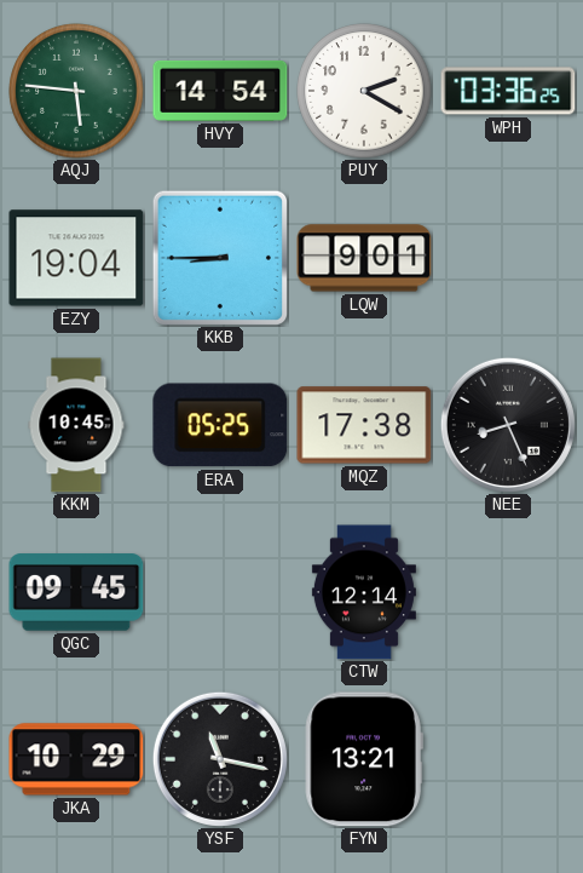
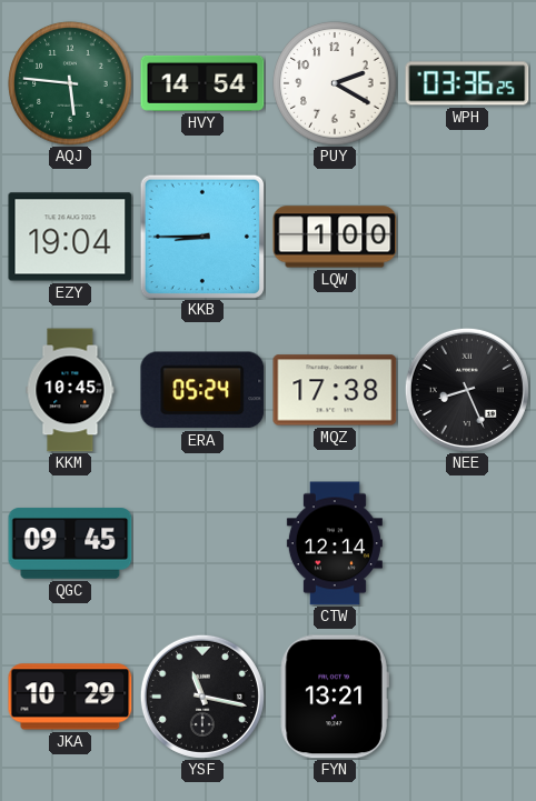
LQW: 9:01 -> 1:00 (335, 237)
ERA: 05:25 -> 05:24 (202, 390)
